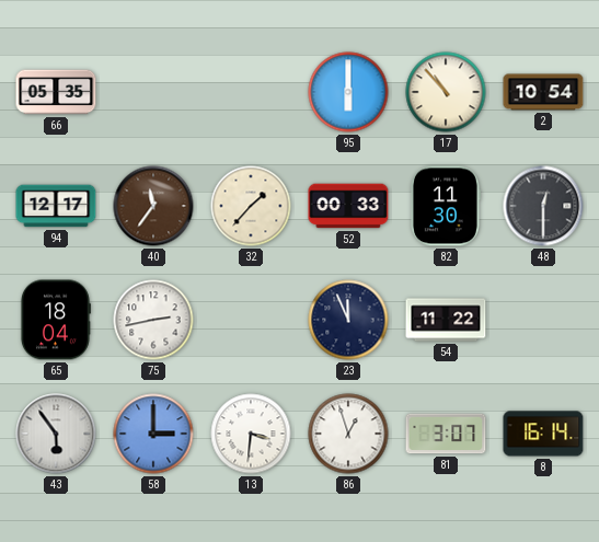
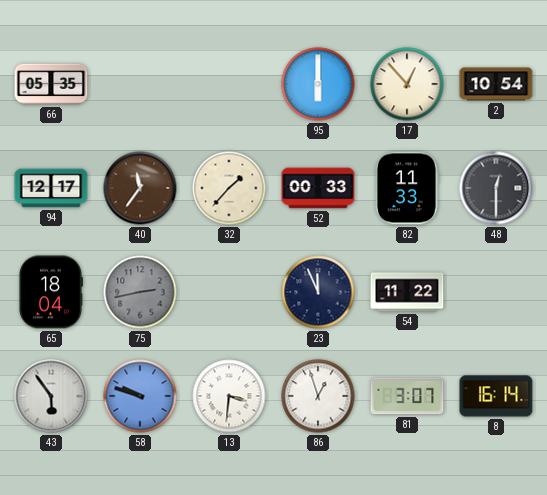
17: 10:53 -> 12:53 (407, 84)
82: 11:30 -> 11:33 (406, 188)
75 dial: white -> grey (140, 292)
58: 3:00 -> 9:48 (140, 396)
